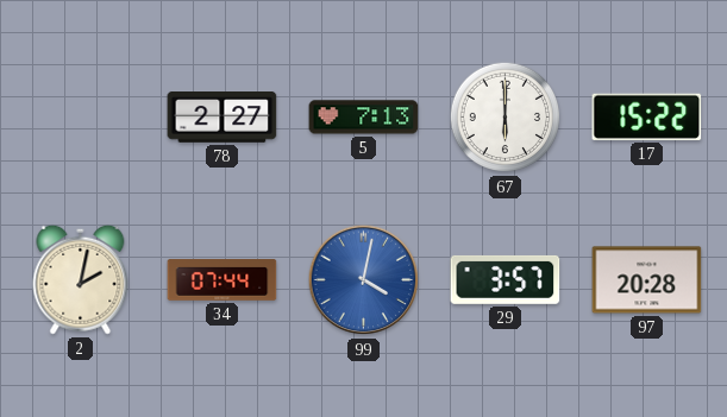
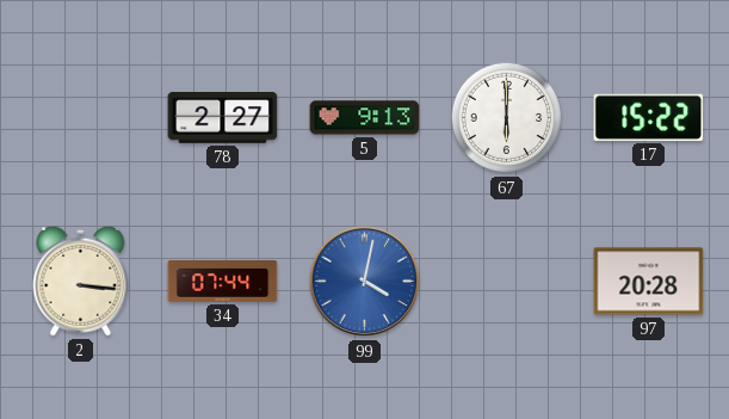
5: 7:13 -> 9:13 (365, 118)
2: 2:02 -> 3:16 (81, 281)
29: 3:57 -> none (506, 279)
